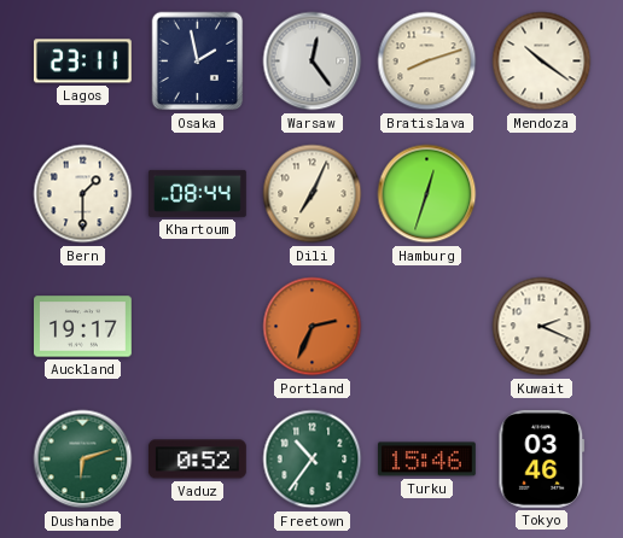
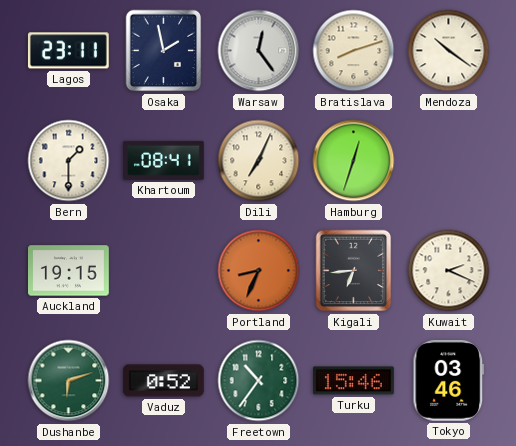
Khartoum: 08:44 -> 08:41 (164, 160)
Auckland: 19:17 -> 19:15 (69, 271)
Portland: 2:34 -> 8:34 (259, 271)
Kigali: none -> 6:44 (354, 271)
